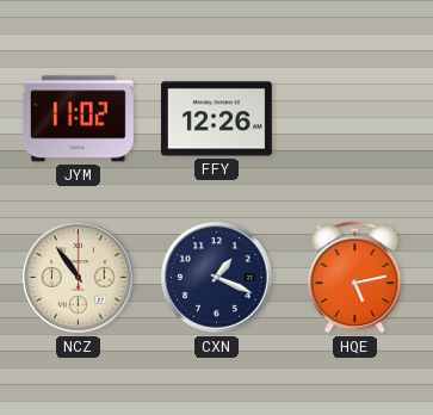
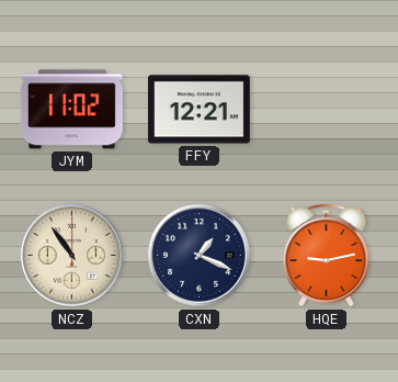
FFY: 12:26 -> 12:21 (198, 110)
HQE: 5:13 -> 9:13 (327, 255)
